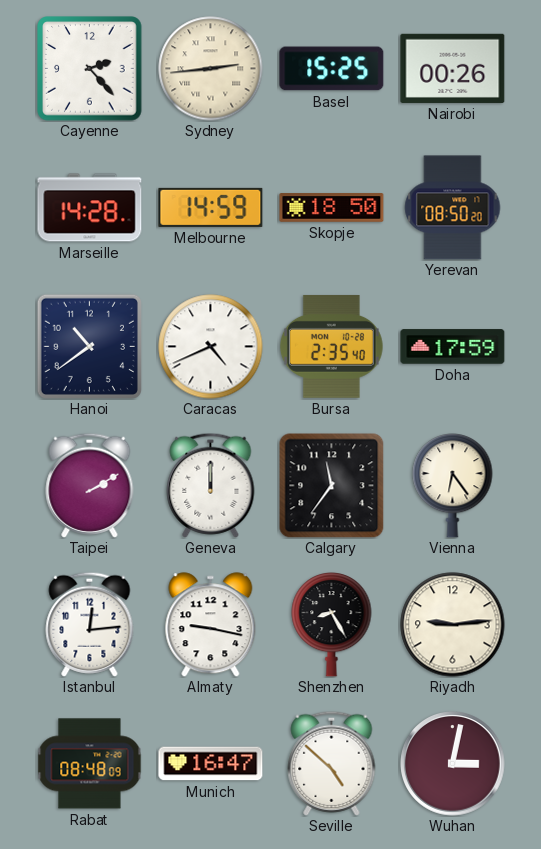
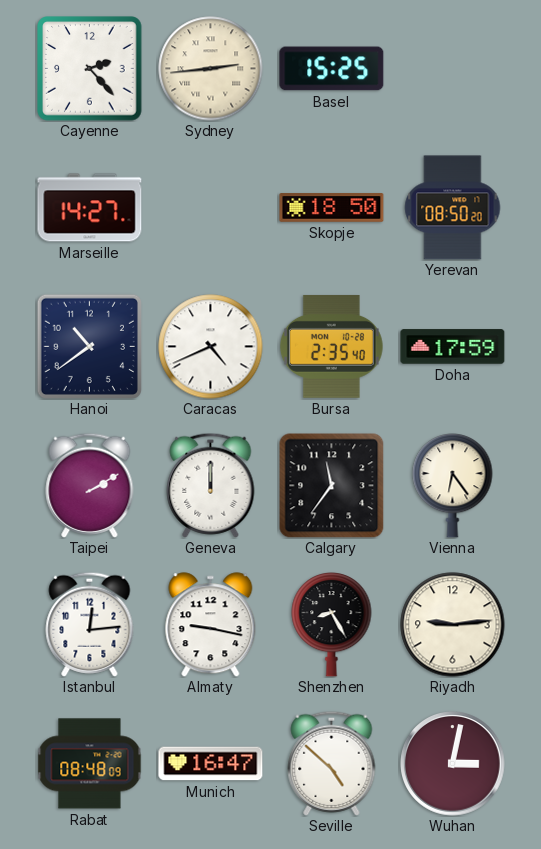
Nairobi: 00:26 -> none (453, 68)
Marseille: 14:28 -> 14:27 (90, 208)
Melbourne: 14:59 -> none (211, 207)
